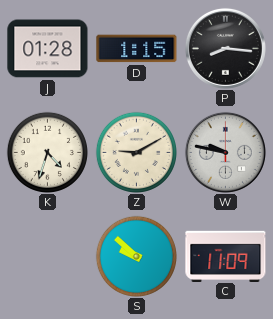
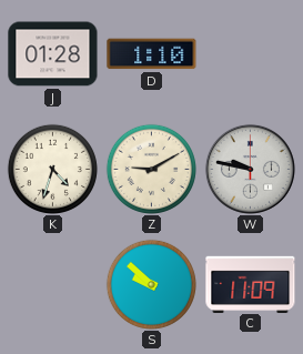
D: 1:15 -> 1:10 (152, 54)
P: 8:16 -> none (225, 48)
